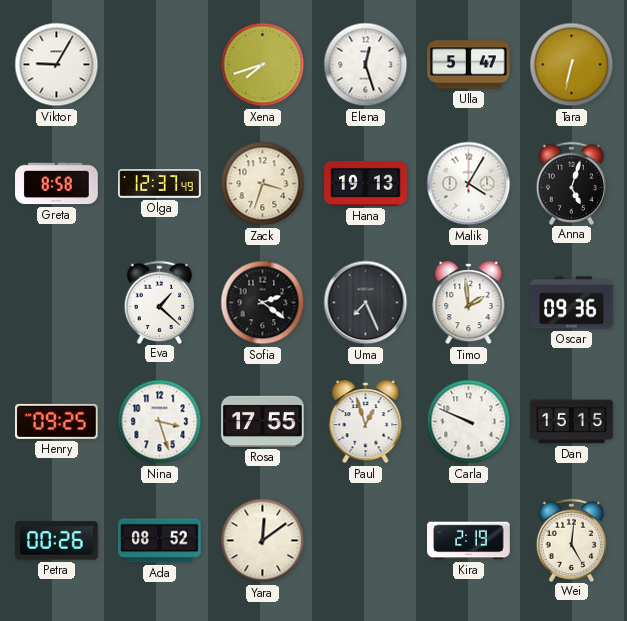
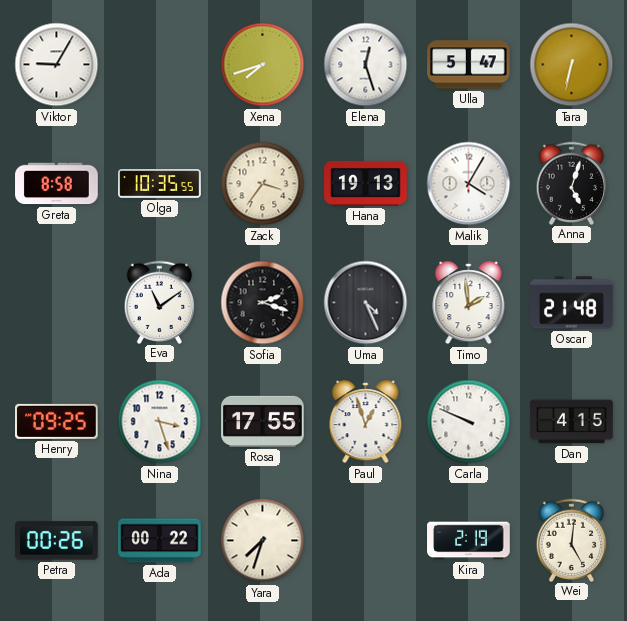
Olga: 12:37 -> 10:35 (160, 184)
Zack: 3:33 -> 3:36 (263, 184)
Eva: 1:22 -> 11:09 (160, 302)
Sofia: 2:21 -> 2:18 (263, 303)
Uma: 7:26 -> 4:26 (366, 303)
Oscar: 09:36 -> 21:48 (572, 303)
Dan: 15:15 -> 4:15 (572, 422)
Ada: 08:52 -> 00:22 (160, 541)
Yara: 12:09 -> 7:33 (263, 541)
